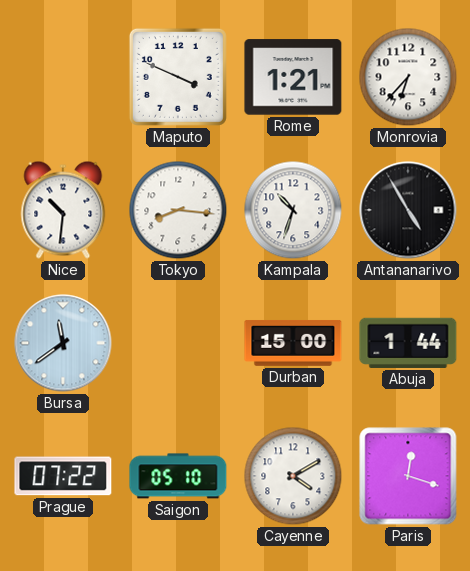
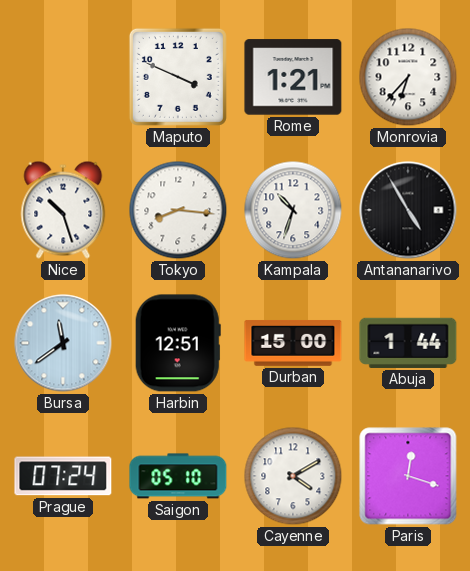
Nice: 10:31 -> 10:27 (63, 210)
Harbin: none -> 12:51 (178, 343)
Prague: 07:22 -> 07:24 (63, 476)
